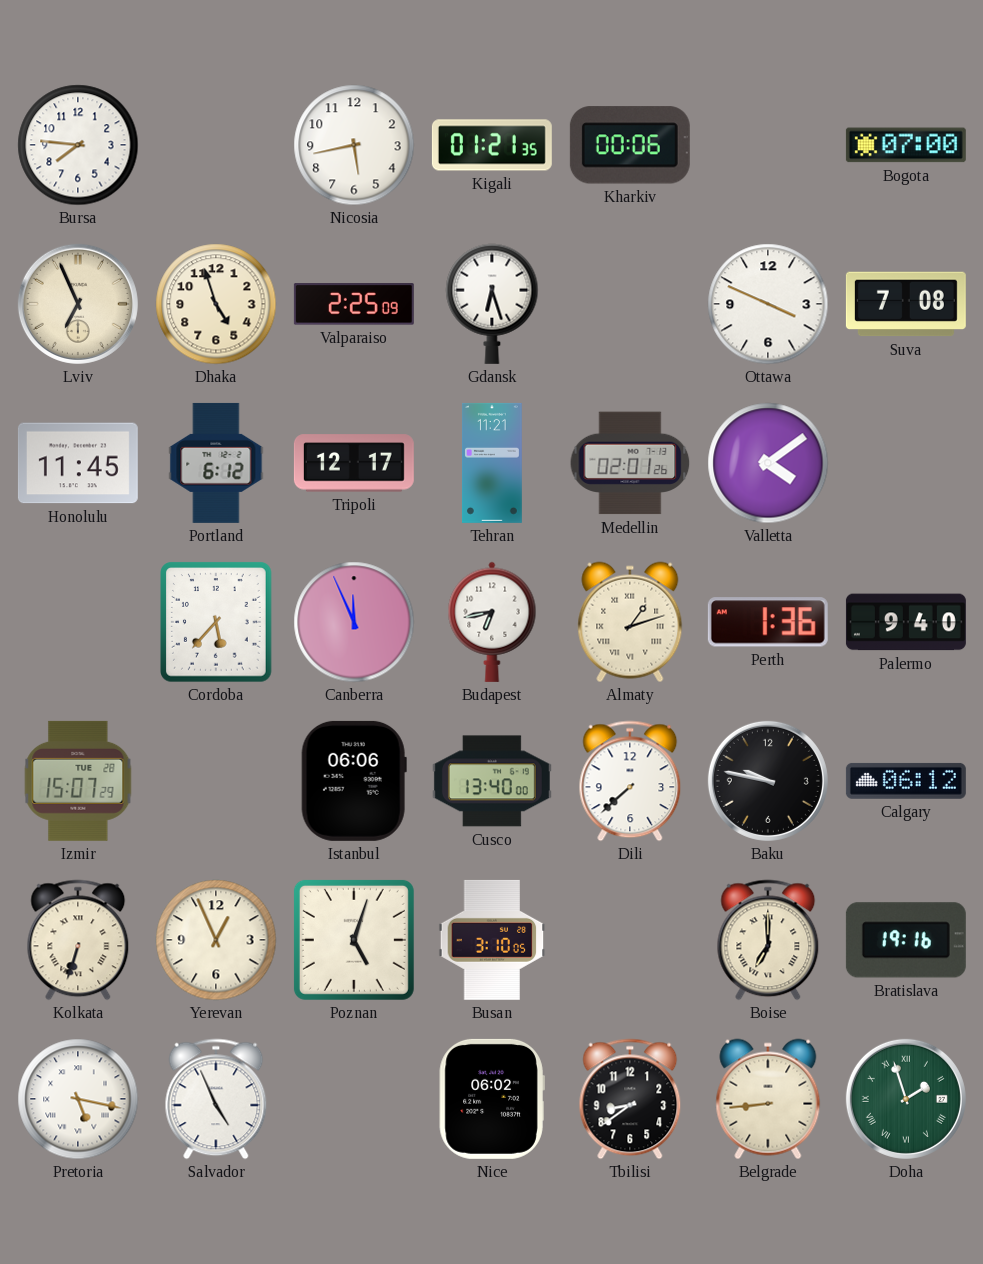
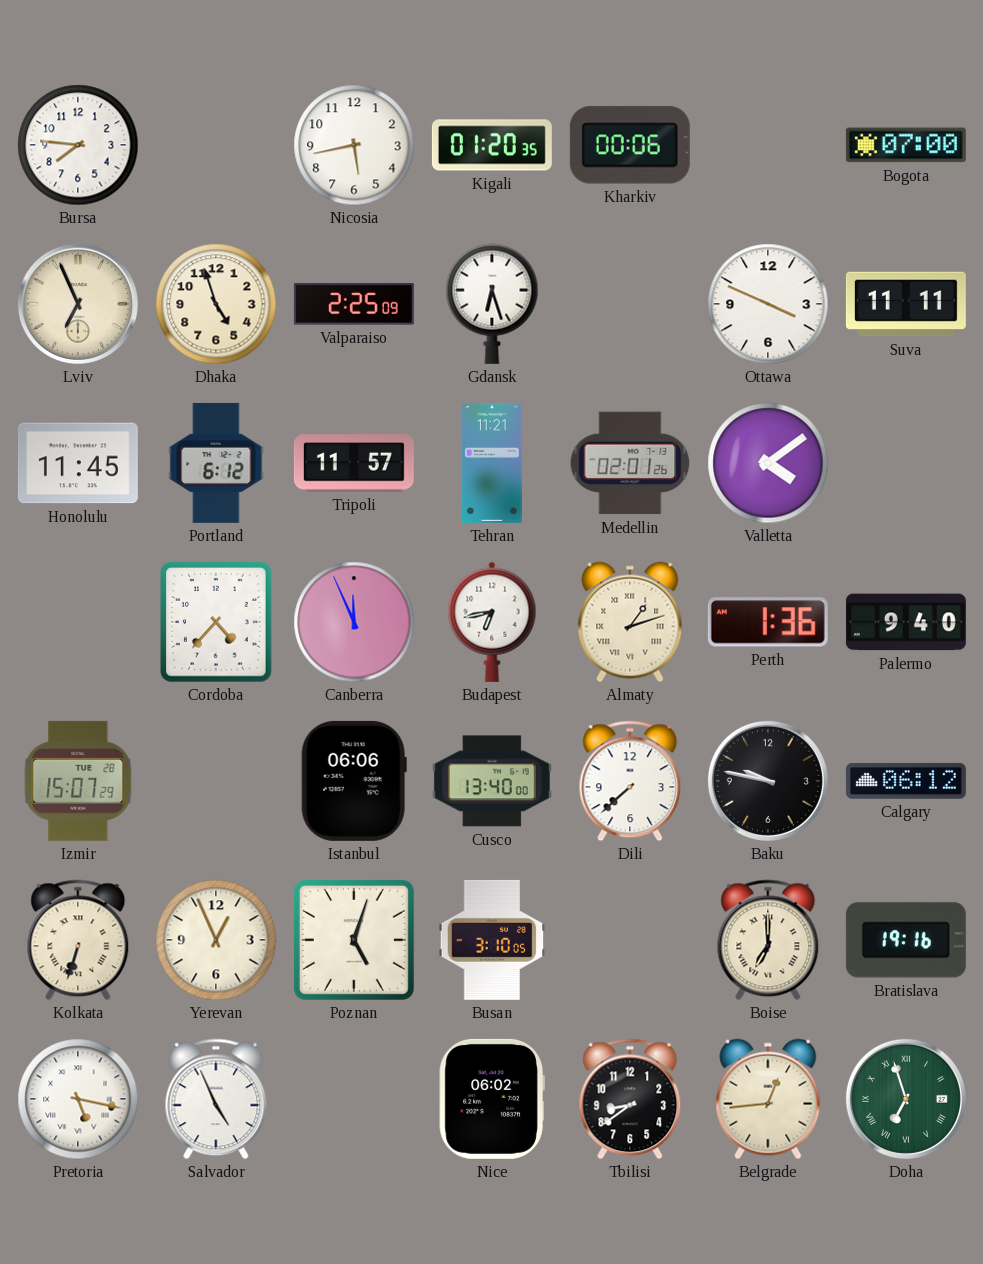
Kigali: 01:21 -> 01:20 (492, 145)
Suva: 7:08 -> 11:11 (906, 304)
Tripoli: 12:17 -> 11:57 (354, 463)
Cordoba: 5:37 -> 4:37 (216, 622)
Belgrade: 8:44 -> 12:44 (768, 1099)
Doha: 1:57 -> 6:57 (906, 1099)
